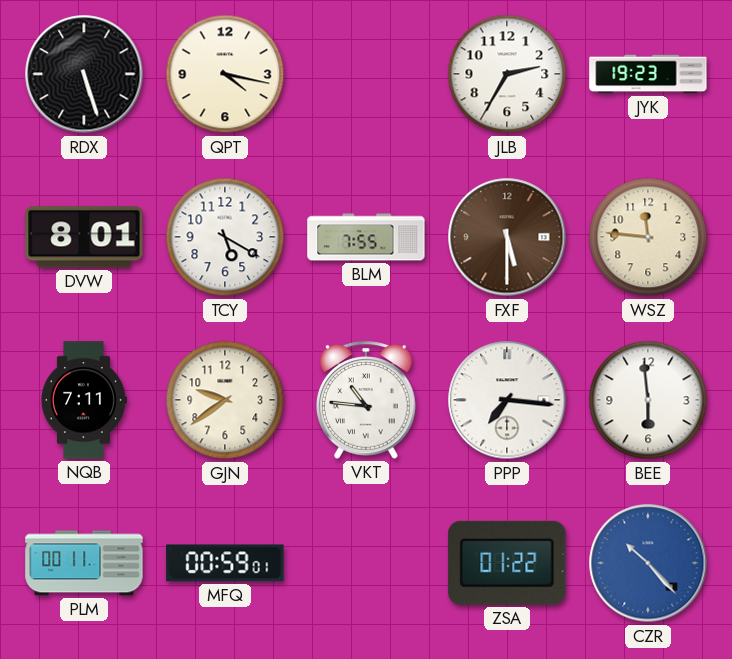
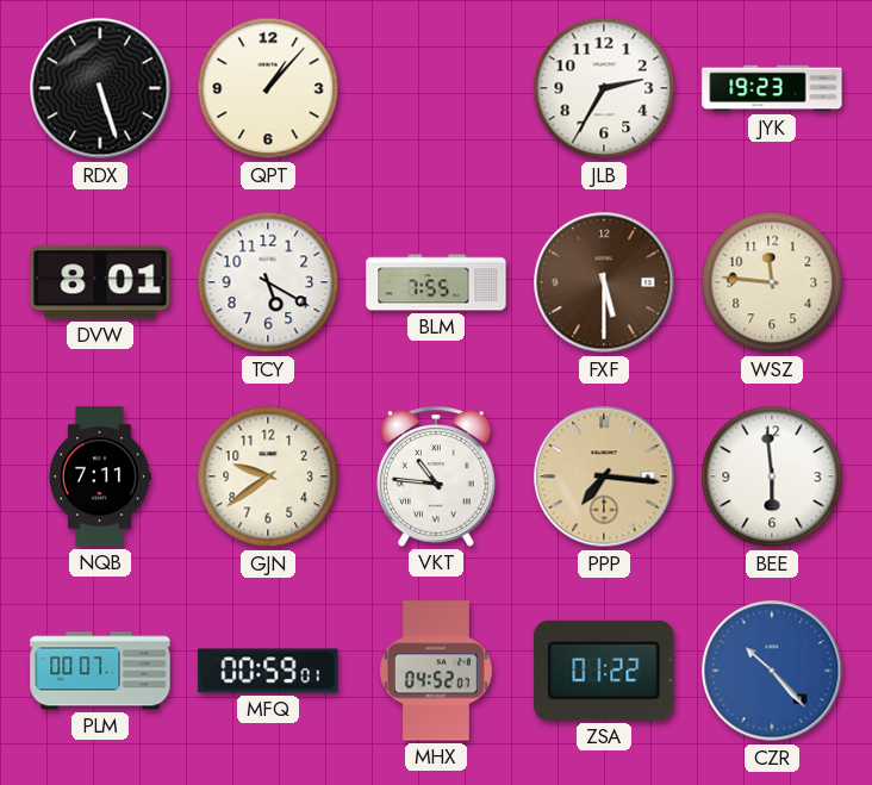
QPT: 4:17 -> 1:07 (268, 88)
PPP dial: white -> champagne (604, 476)
PLM: 00:11 -> 00:07 (100, 671)
MHX: none -> 04:52 (436, 671)
